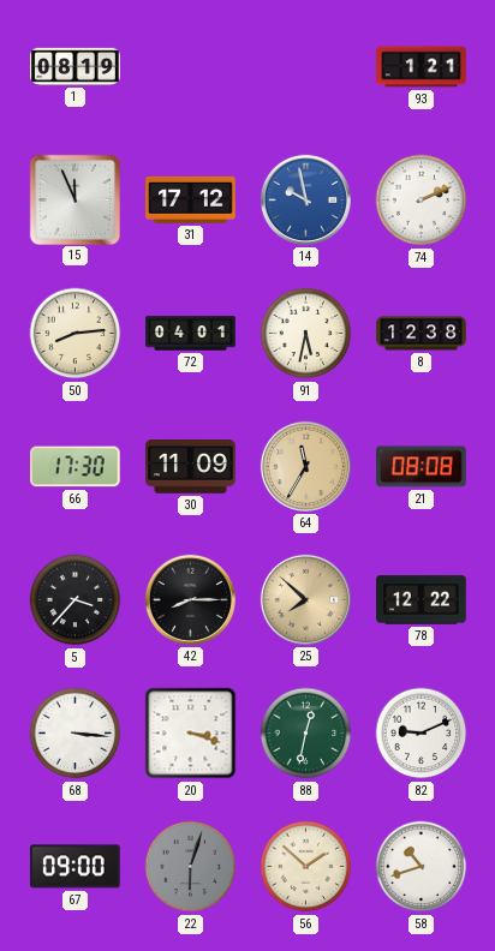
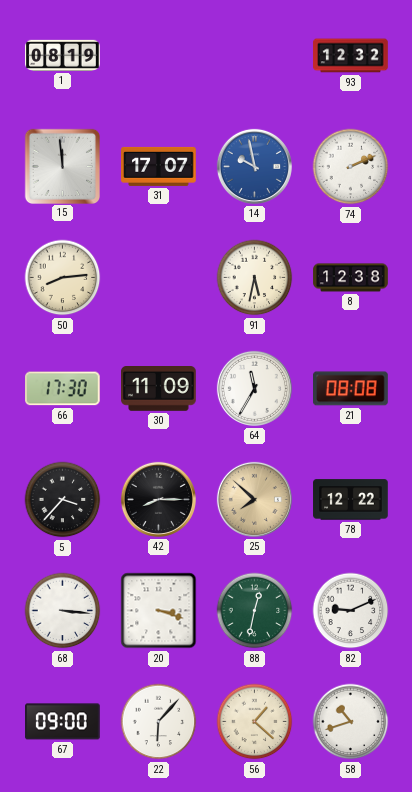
93: 1:21 -> 12:32 (351, 56)
15: 11:56 -> 11:59 (62, 166)
31: 17:12 -> 17:07 (159, 166)
72: 04:01 -> none (191, 334)
64 dial: champagne -> white (254, 388)
22: 6:03 -> 6:07 (159, 722)
22 dial: grey -> white (159, 722)
56: 1:52 -> 1:22 (255, 722)
